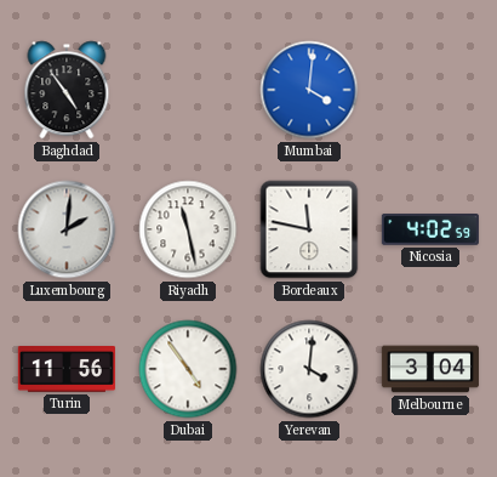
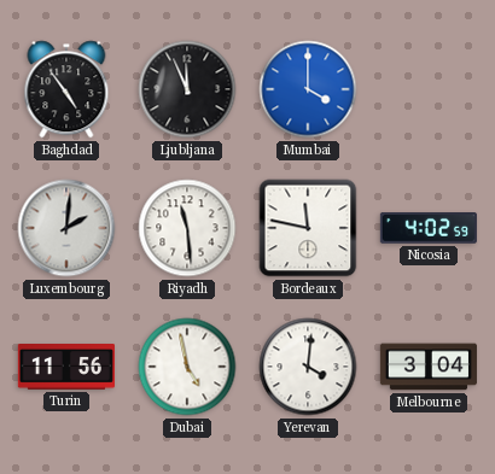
Ljubljana: none -> 11:56 (187, 89)
Mumbai: 4:01 -> 4:00 (308, 89)
Riyadh: 11:28 -> 11:29 (187, 228)
Dubai: 4:54 -> 4:58 (187, 367)
